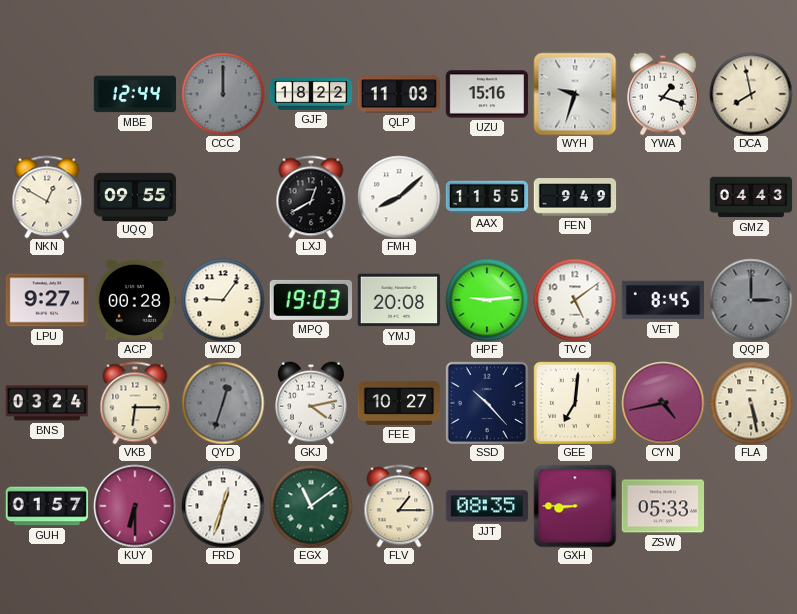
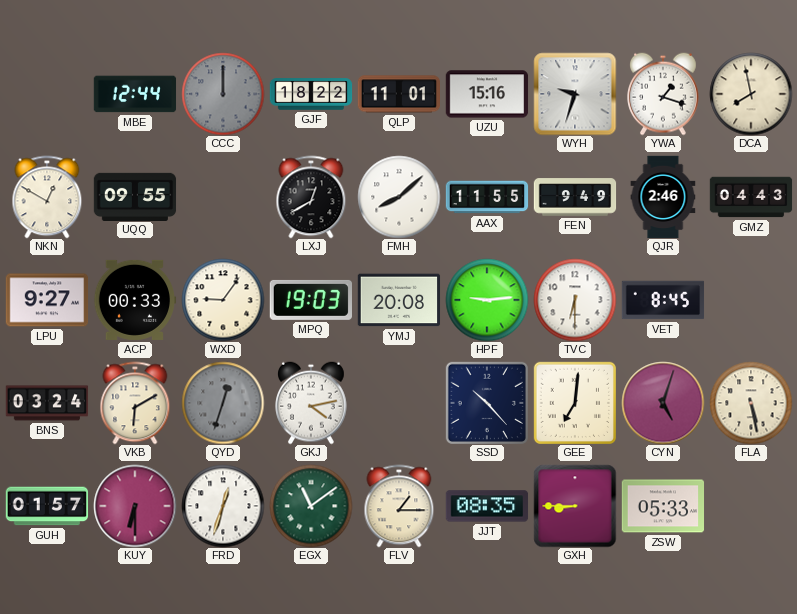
QLP: 11:03 -> 11:01 (398, 94)
QJR: none -> 2:46 (663, 197)
ACP: 00:28 -> 00:33 (135, 300)
TVC: 5:09 -> 6:30 (575, 300)
QQP: 3:00 -> none (751, 300)
VKB: 6:15 -> 6:10 (135, 403)
FEE: 10:27 -> none (399, 403)
CYN: 4:43 -> 5:03 (663, 403)
